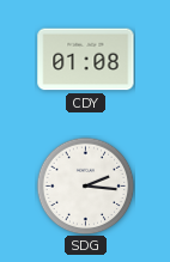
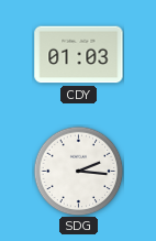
CDY: 01:08 -> 01:03 (79, 55)
